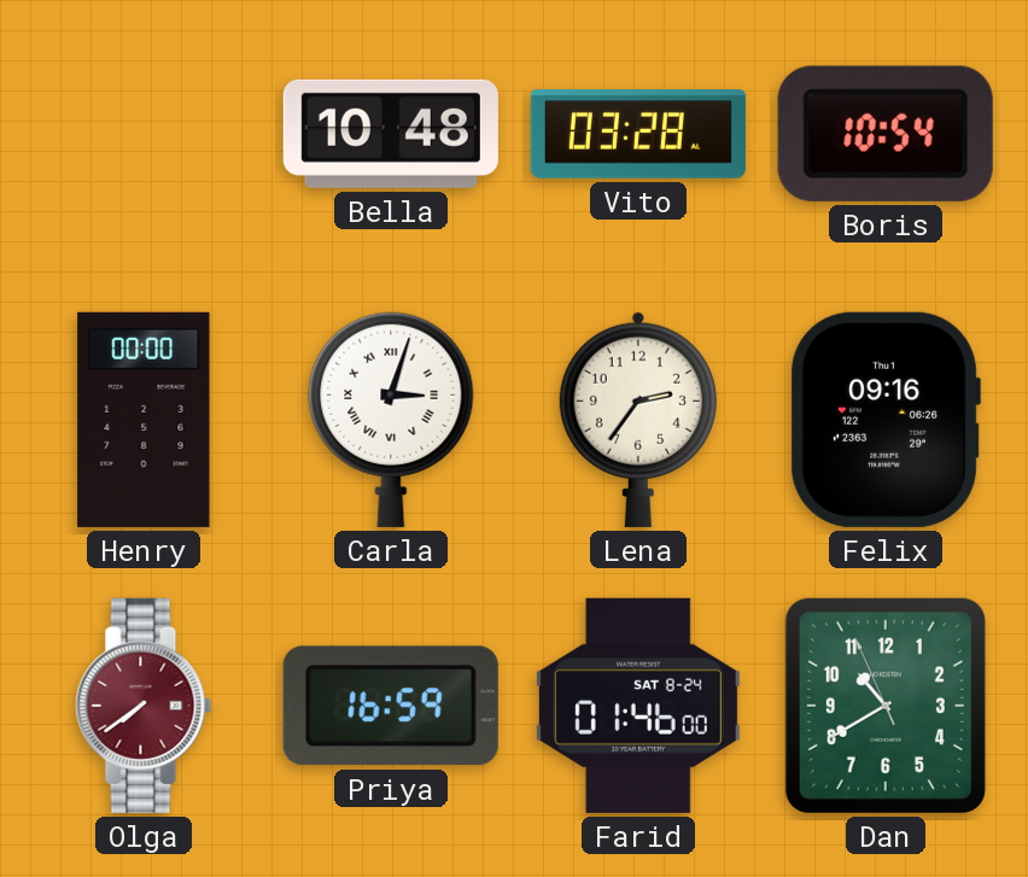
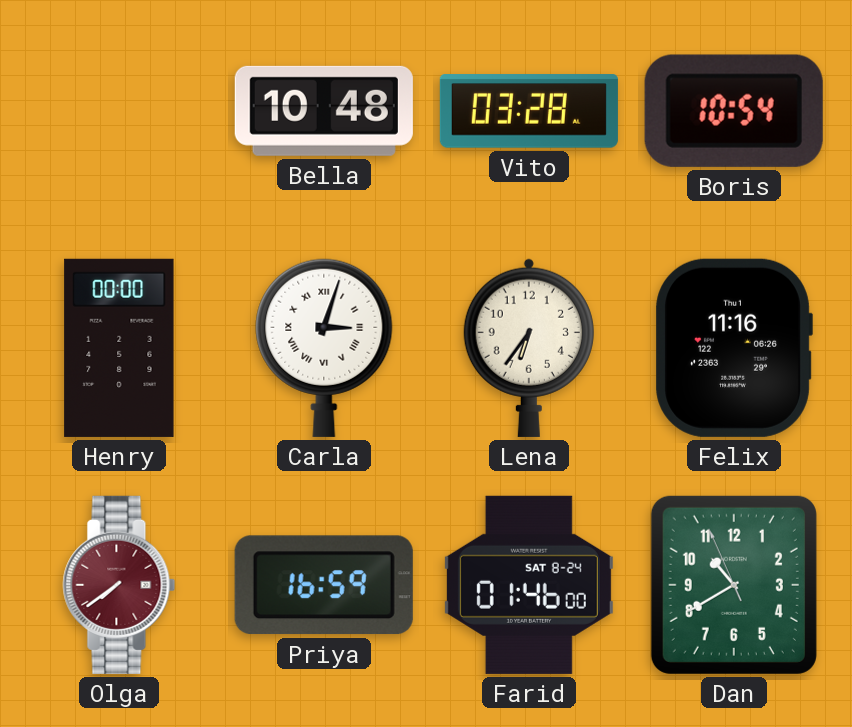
Lena: 2:36 -> 6:36 (529, 348)
Felix: 09:16 -> 11:16 (734, 348)
